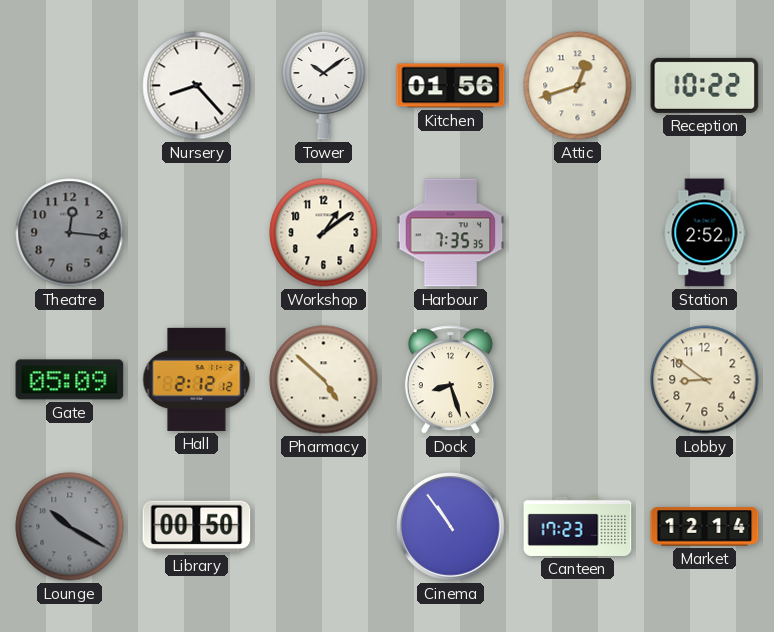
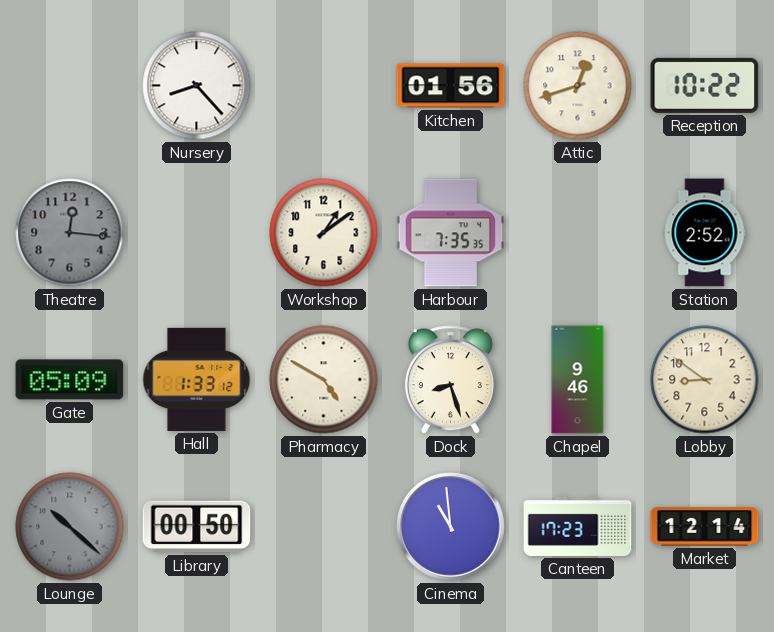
Tower: 10:09 -> none (324, 85)
Hall: 2:12 -> 1:33 (197, 379)
Pharmacy: 4:52 -> 4:50 (324, 380)
Chapel: none -> 9:46 (578, 380)
Lounge: 10:20 -> 10:22 (70, 527)
Cinema: 10:54 -> 10:59 (451, 527)
